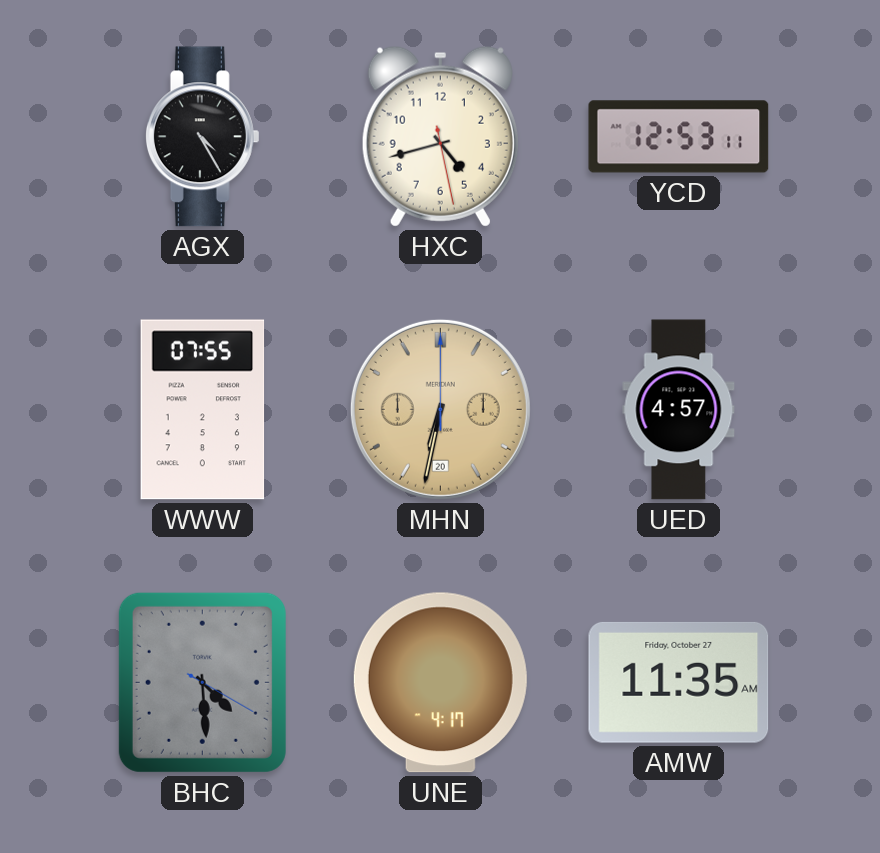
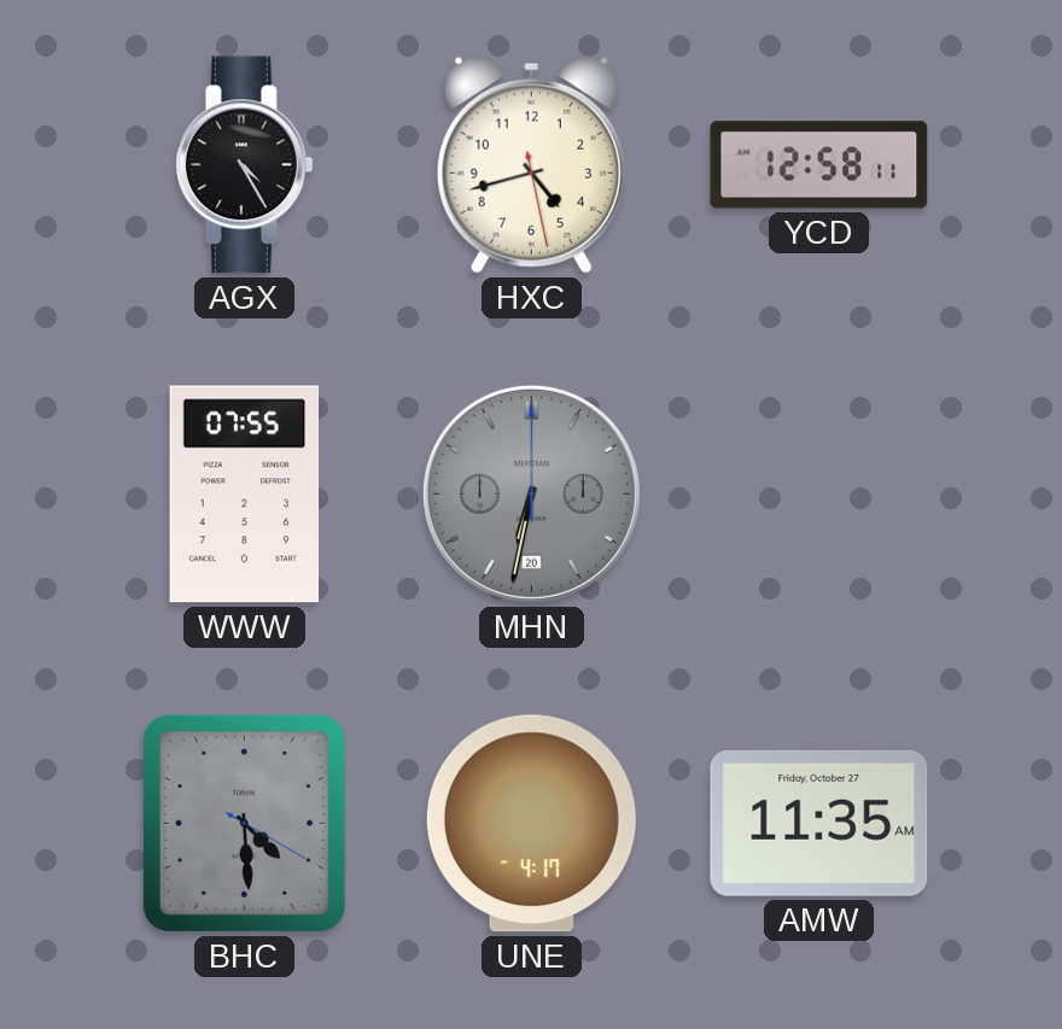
YCD: 12:53 -> 12:58 (819, 165)
MHN dial: champagne -> grey (531, 493)
UED: 4:57 -> none (679, 410)
